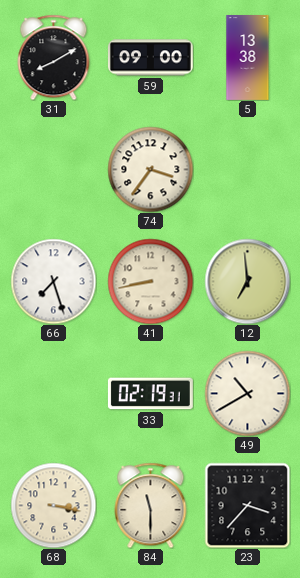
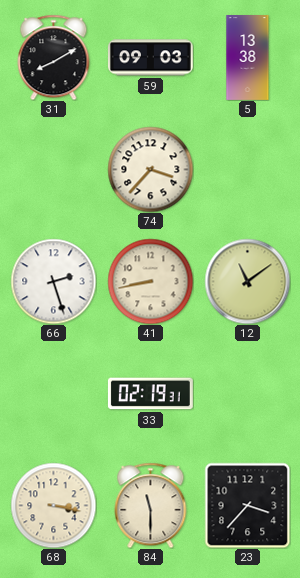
59: 09:00 -> 09:03 (150, 58)
74: 3:36 -> 3:37 (150, 169)
66: 7:27 -> 2:27 (53, 281)
12: 6:59 -> 11:09 (247, 281)
49: 10:40 -> none (247, 393)
